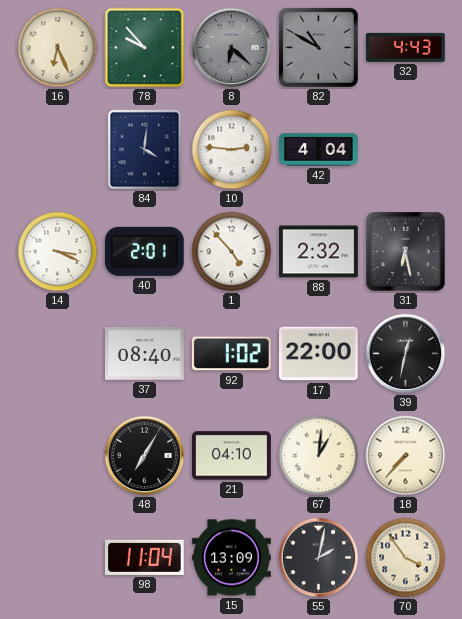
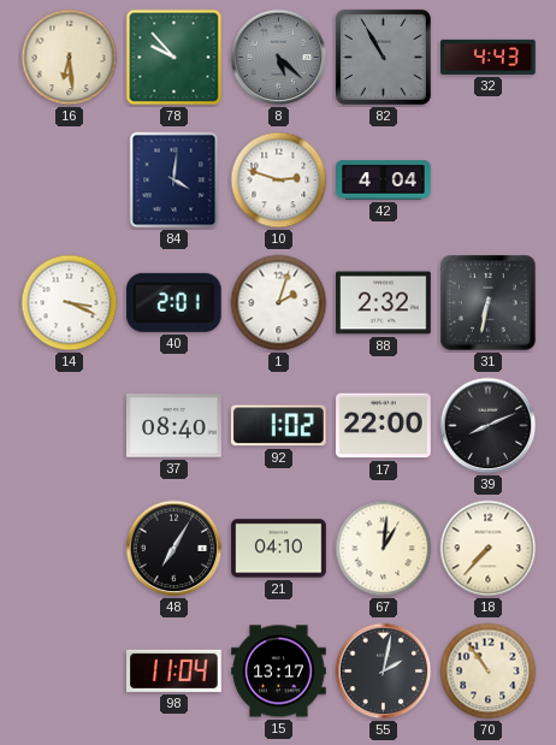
16: 6:26 -> 6:29 (70, 58)
8: 6:22 -> 5:22 (279, 58)
82: 10:50 -> 10:55 (383, 57)
10: 2:46 -> 2:48 (279, 181)
1: 4:53 -> 2:03 (279, 303)
31: 6:28 -> 6:32 (489, 303)
39: 12:32 -> 8:11 (489, 426)
15: 13:09 -> 13:17 (279, 672)
70: 3:54 -> 10:54 (489, 672)
